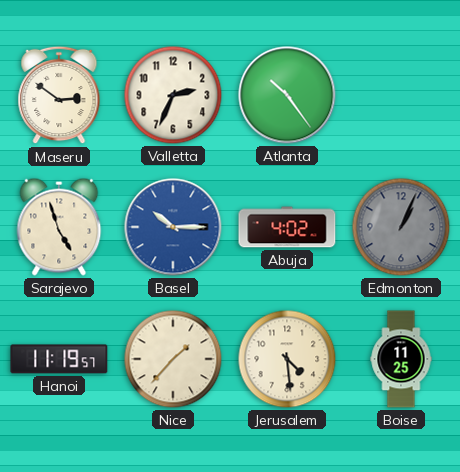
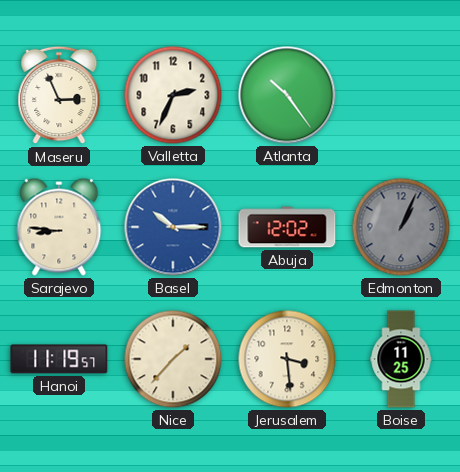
Maseru: 2:51 -> 2:56 (59, 95)
Sarajevo: 4:57 -> 8:46 (59, 227)
Abuja: 4:02 -> 12:02 (287, 227)
Jerusalem: 4:29 -> 3:29 (287, 359)
